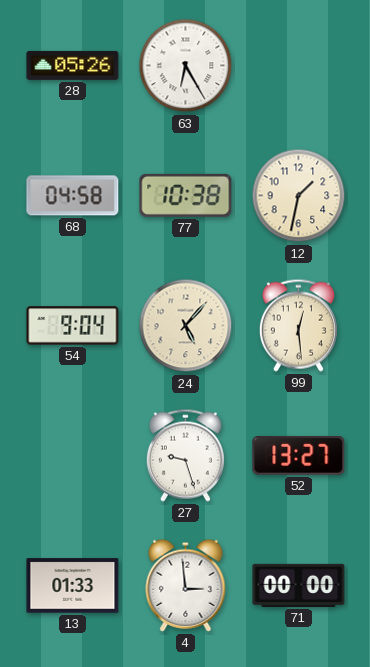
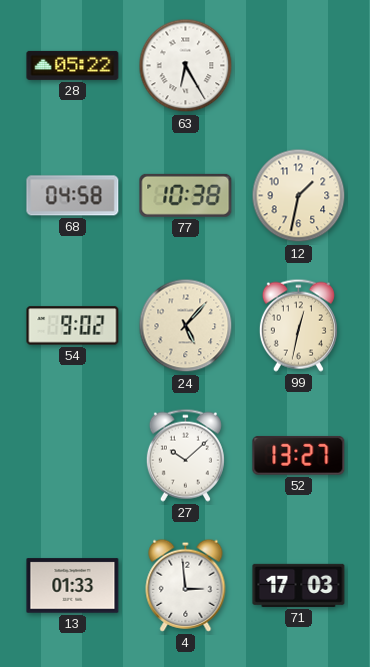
28: 05:26 -> 05:22 (73, 65)
54: 9:04 -> 9:02 (73, 326)
99: 12:29 -> 12:32 (298, 325)
27: 9:27 -> 10:08 (185, 455)
71: 00:00 -> 17:03 (299, 585)
